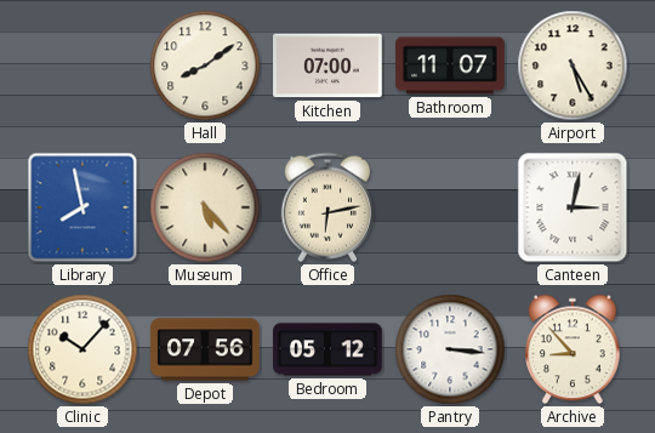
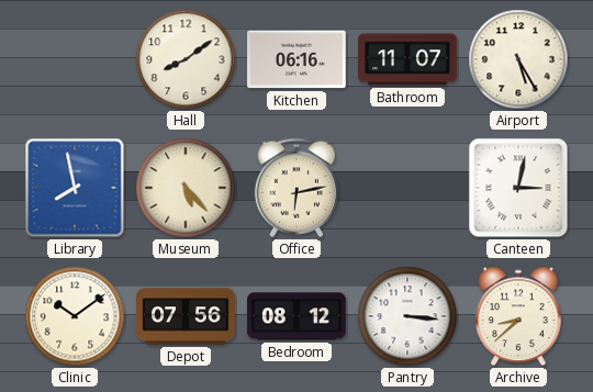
Kitchen: 07:00 -> 06:16 (296, 59)
Clinic: 10:07 -> 10:09 (75, 316)
Bedroom: 05:12 -> 08:12 (296, 316)
Archive: 8:53 -> 8:38 (518, 316)
